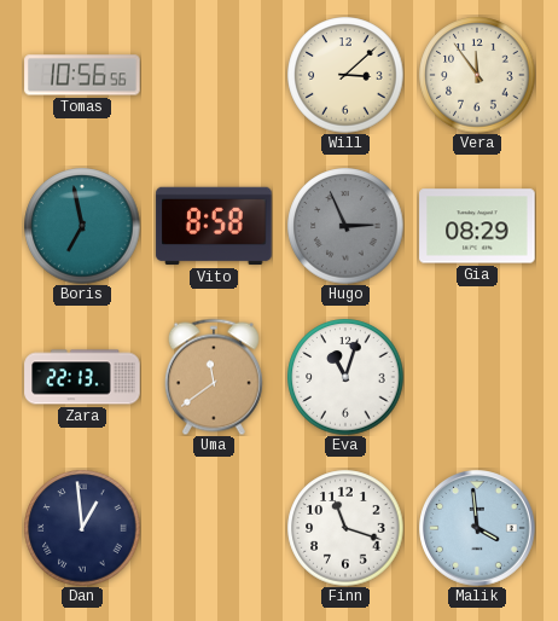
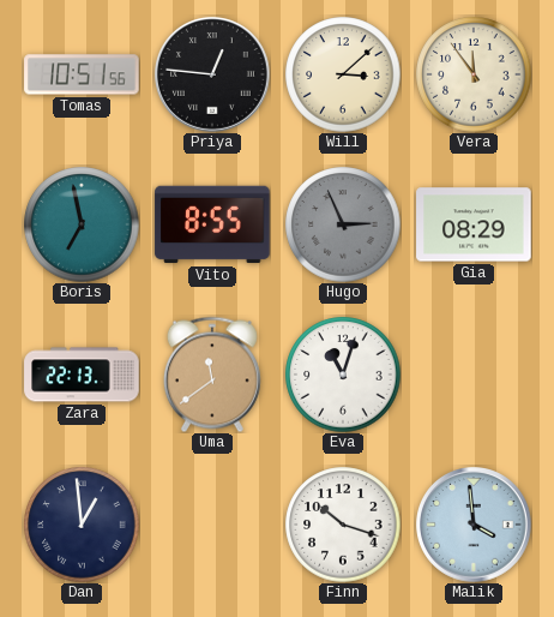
Tomas: 10:56 -> 10:51 (82, 74)
Priya: none -> 12:46 (213, 76)
Vito: 8:58 -> 8:55 (212, 224)
Finn: 11:18 -> 10:18 (343, 525)
